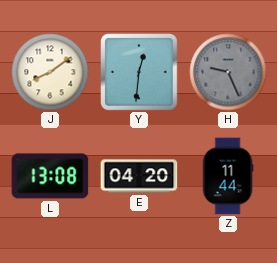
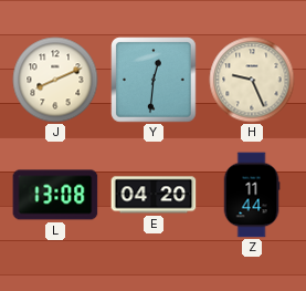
J: 8:09 -> 8:11 (55, 80)
H dial: grey -> cream (252, 80)
